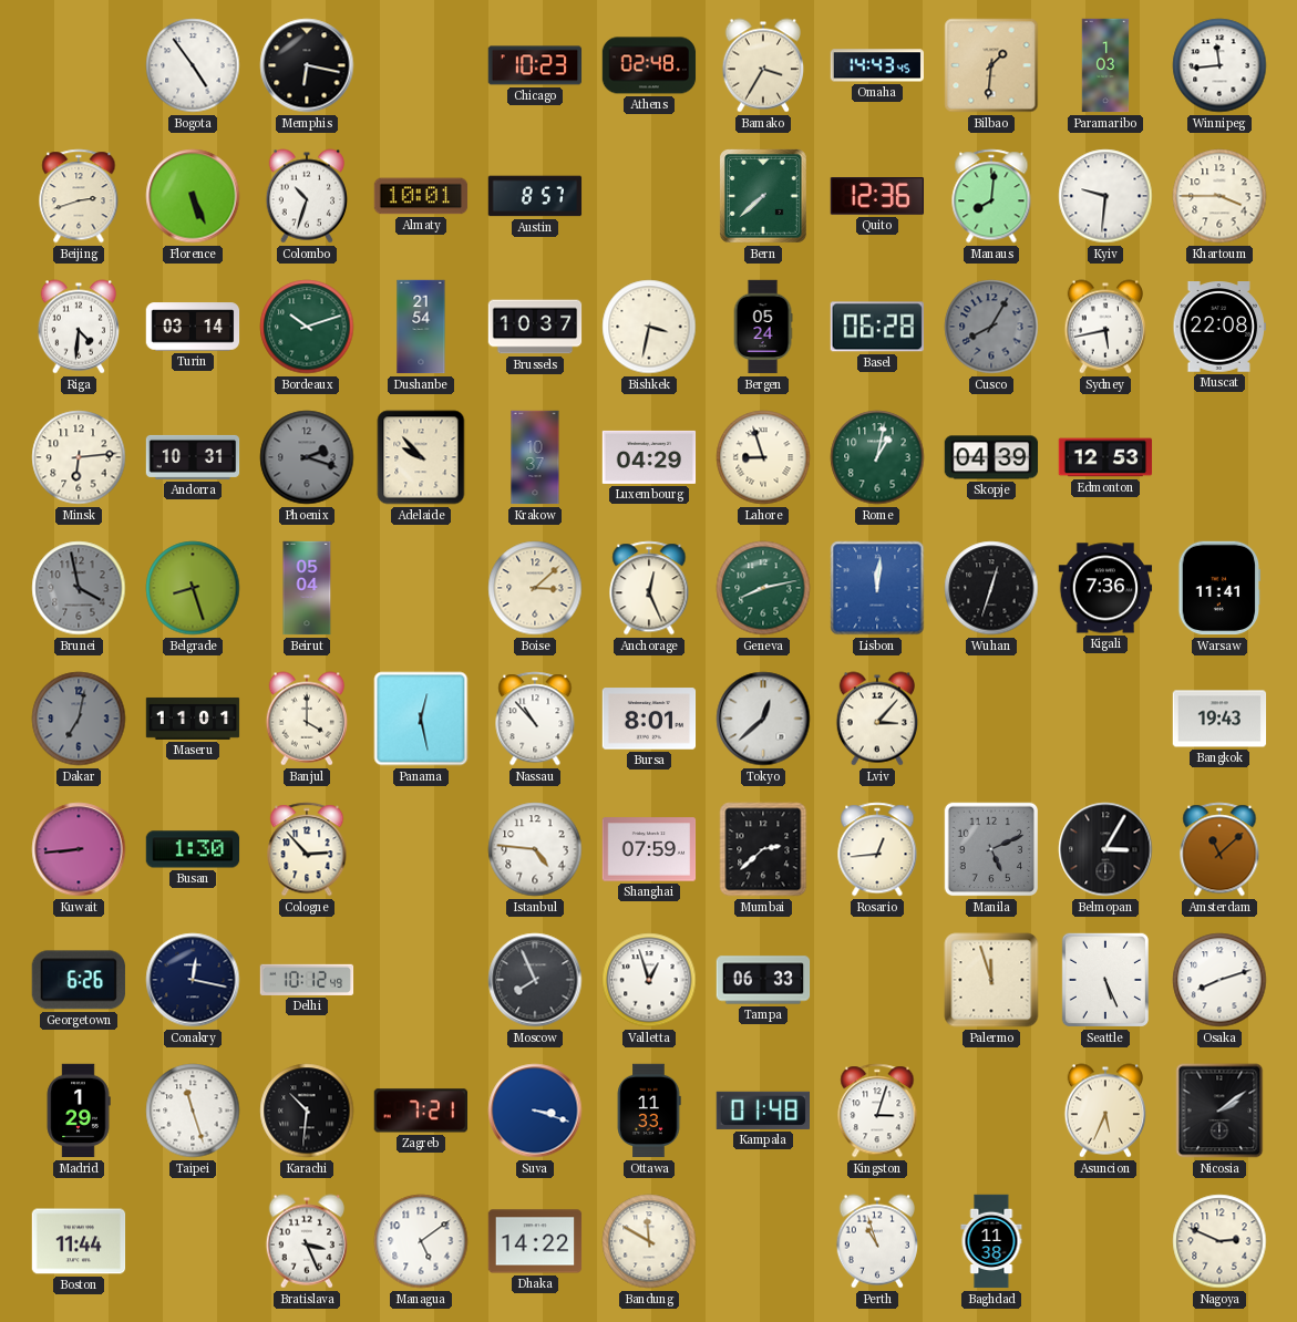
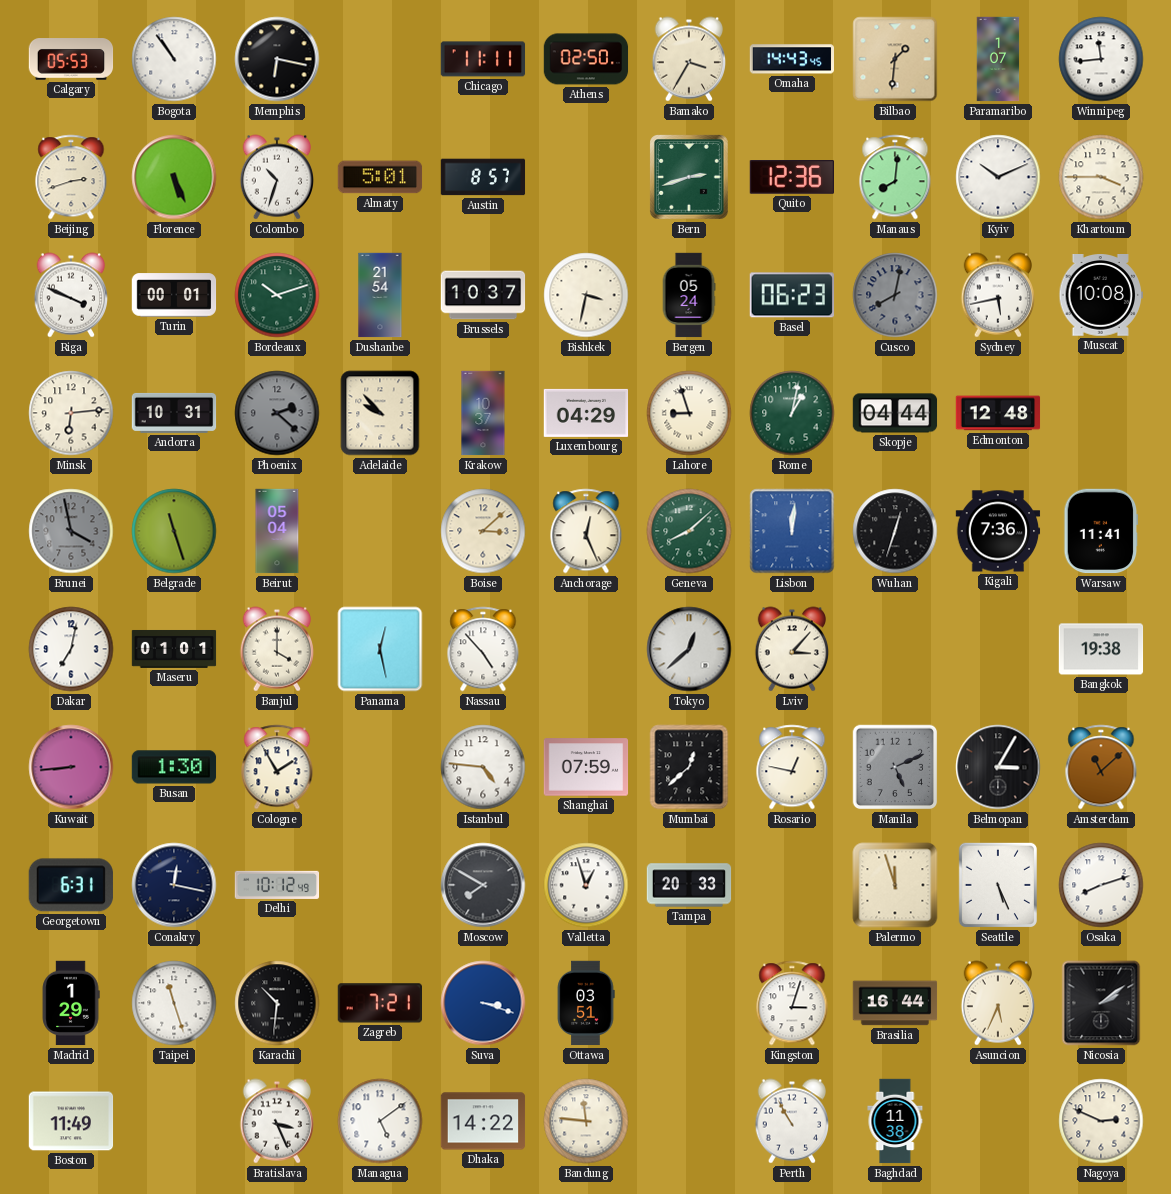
Calgary: none -> 05:53 (71, 59)
Bogota: 4:54 -> 10:54 (174, 59)
Chicago: 10:23 -> 11:11 (483, 59)
Athens: 02:48 -> 02:50 (586, 59)
Paramaribo: 1:03 -> 1:07 (998, 59)
Almaty: 10:01 -> 5:01 (380, 177)
Bern: 7:38 -> 2:42 (690, 178)
Kyiv: 9:31 -> 10:11 (998, 177)
Riga: 4:31 -> 3:49 (70, 295)
Turin: 03:14 -> 00:01 (174, 295)
Basel: 06:28 -> 06:23 (792, 295)
Cusco: 8:05 -> 8:02 (895, 295)
Muscat: 22:08 -> 10:08 (1101, 296)
Phoenix: 2:18 -> 2:22 (277, 413)
Skopje: 04:39 -> 04:44 (895, 413)
Edmonton: 12:53 -> 12:48 (998, 413)
Belgrade: 8:27 -> 11:27 (174, 531)
Geneva: 8:13 -> 8:08 (689, 531)
Dakar dial: grey -> white (71, 649)
Maseru: 11:01 -> 01:01 (174, 649)
Nassau: 10:53 -> 4:53 (483, 649)
Bursa: 8:01 -> none (649, 719)
Bangkok: 19:43 -> 19:38 (1101, 649)
Cologne: 2:53 -> 1:55 (277, 767)
Mumbai: 2:38 -> 12:38 (689, 767)
Rosario: 12:44 -> 12:47 (792, 767)
Georgetown: 6:26 -> 6:31 (71, 885)
Moscow: 7:56 -> 7:50 (483, 885)
Tampa: 06:33 -> 20:33 (689, 885)
Ottawa: 11:33 -> 03:51 (586, 1003)
Kampala: 01:48 -> none (762, 1111)
Brasilia: none -> 16:44 (895, 1003)
Boston: 11:44 -> 11:49 (71, 1121)
Bandung: 11:50 -> 11:46 (586, 1121)
Perth: 10:57 -> 10:55 (791, 1121)
